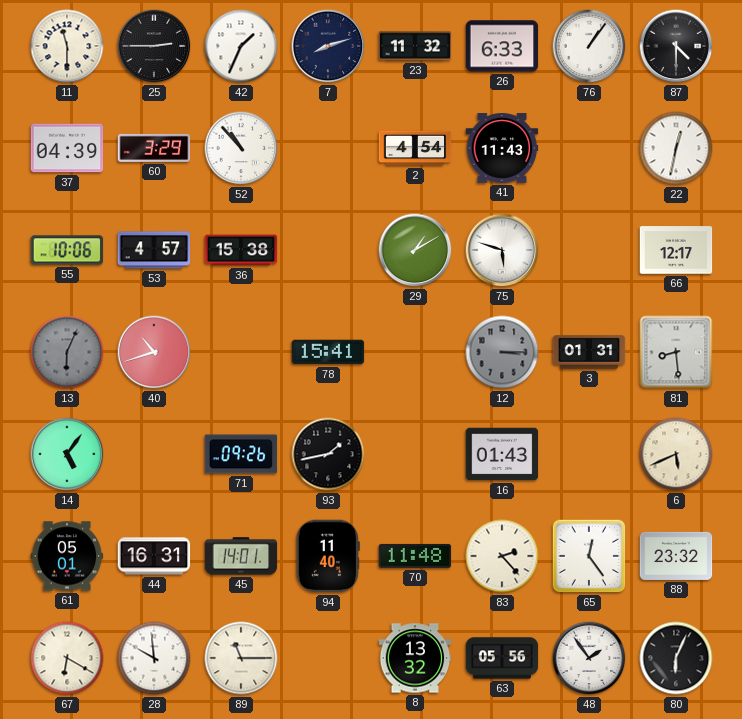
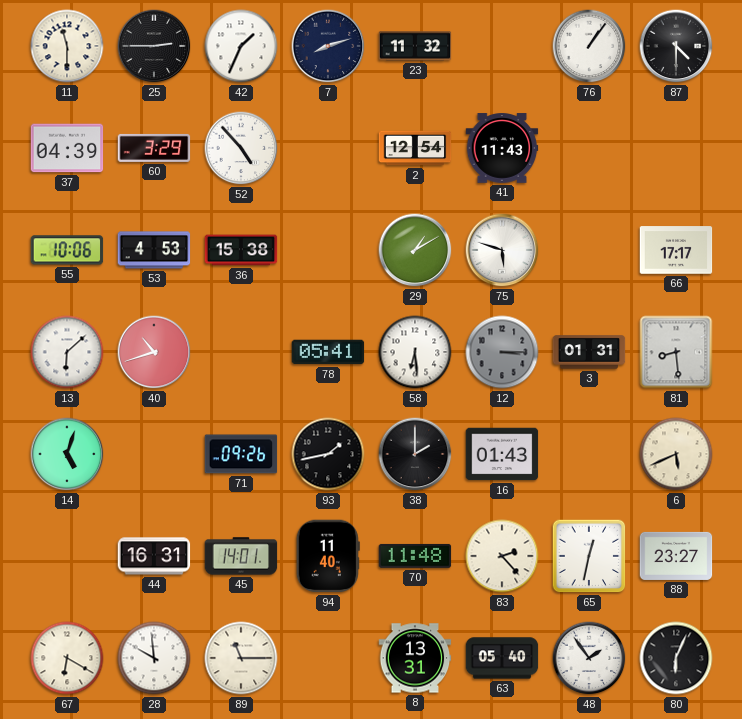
26: 6:33 -> none (502, 46)
52: 10:53 -> 4:53 (241, 148)
2: 4:54 -> 12:54 (415, 148)
22: 12:32 -> none (676, 148)
53: 4:57 -> 4:53 (154, 250)
66: 12:17 -> 17:17 (676, 250)
13: 6:04 -> 6:08 (67, 352)
13 dial: grey -> white (67, 352)
78: 15:41 -> 05:41 (328, 352)
58: none -> 6:29 (415, 352)
14: 5:06 -> 5:03 (67, 454)
38: none -> 2:00 (415, 454)
61: 05:01 -> none (67, 556)
65: 12:24 -> 12:32 (589, 556)
88: 23:32 -> 23:27 (676, 556)
8: 13:32 -> 13:31 (415, 658)
63: 05:56 -> 05:40 (502, 658)
